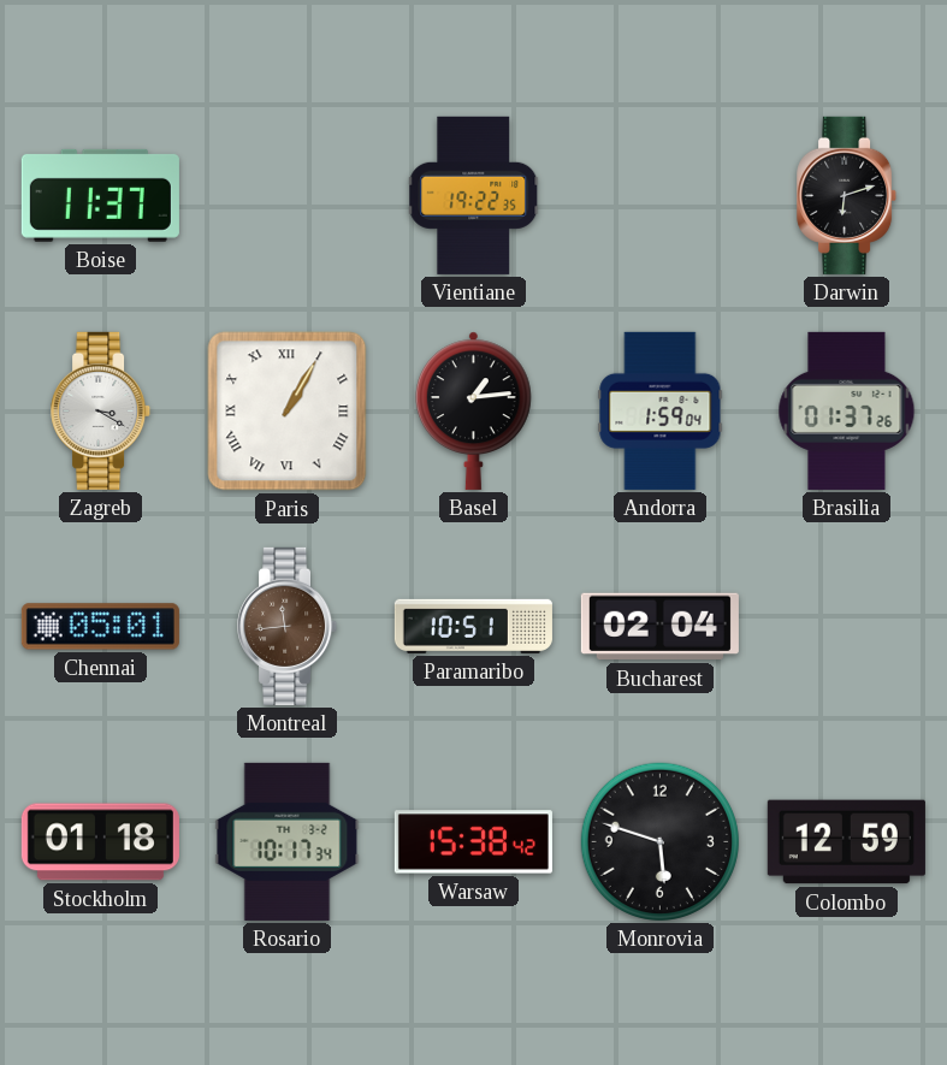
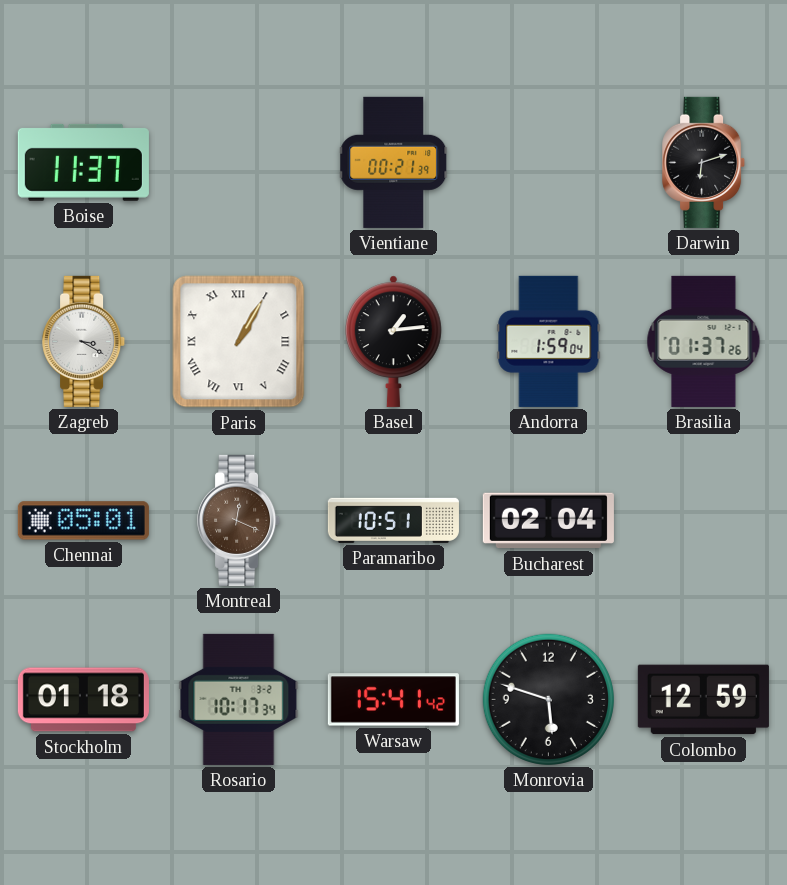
Vientiane: 19:22 -> 00:21 (394, 162)
Montreal: 11:44 -> 12:19 (239, 520)
Warsaw: 15:38 -> 15:41 (393, 700)
